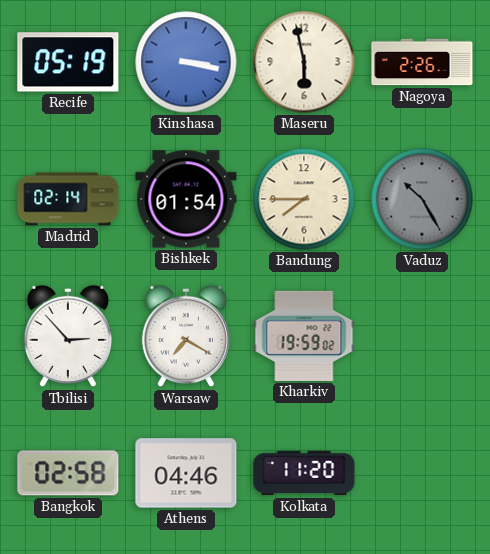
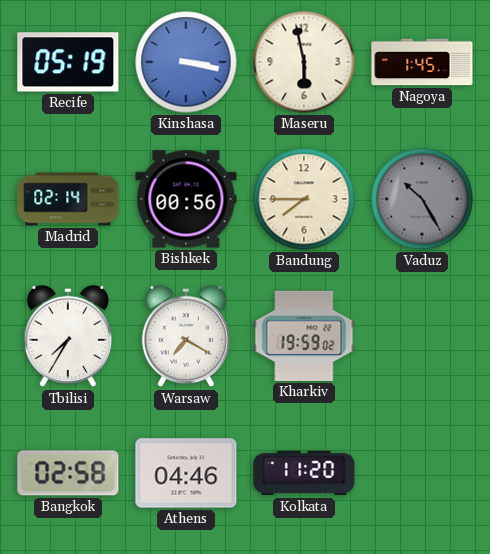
Nagoya: 2:26 -> 1:45 (422, 62)
Bishkek: 01:54 -> 00:56 (186, 199)
Tbilisi: 2:53 -> 7:35 (67, 336)
